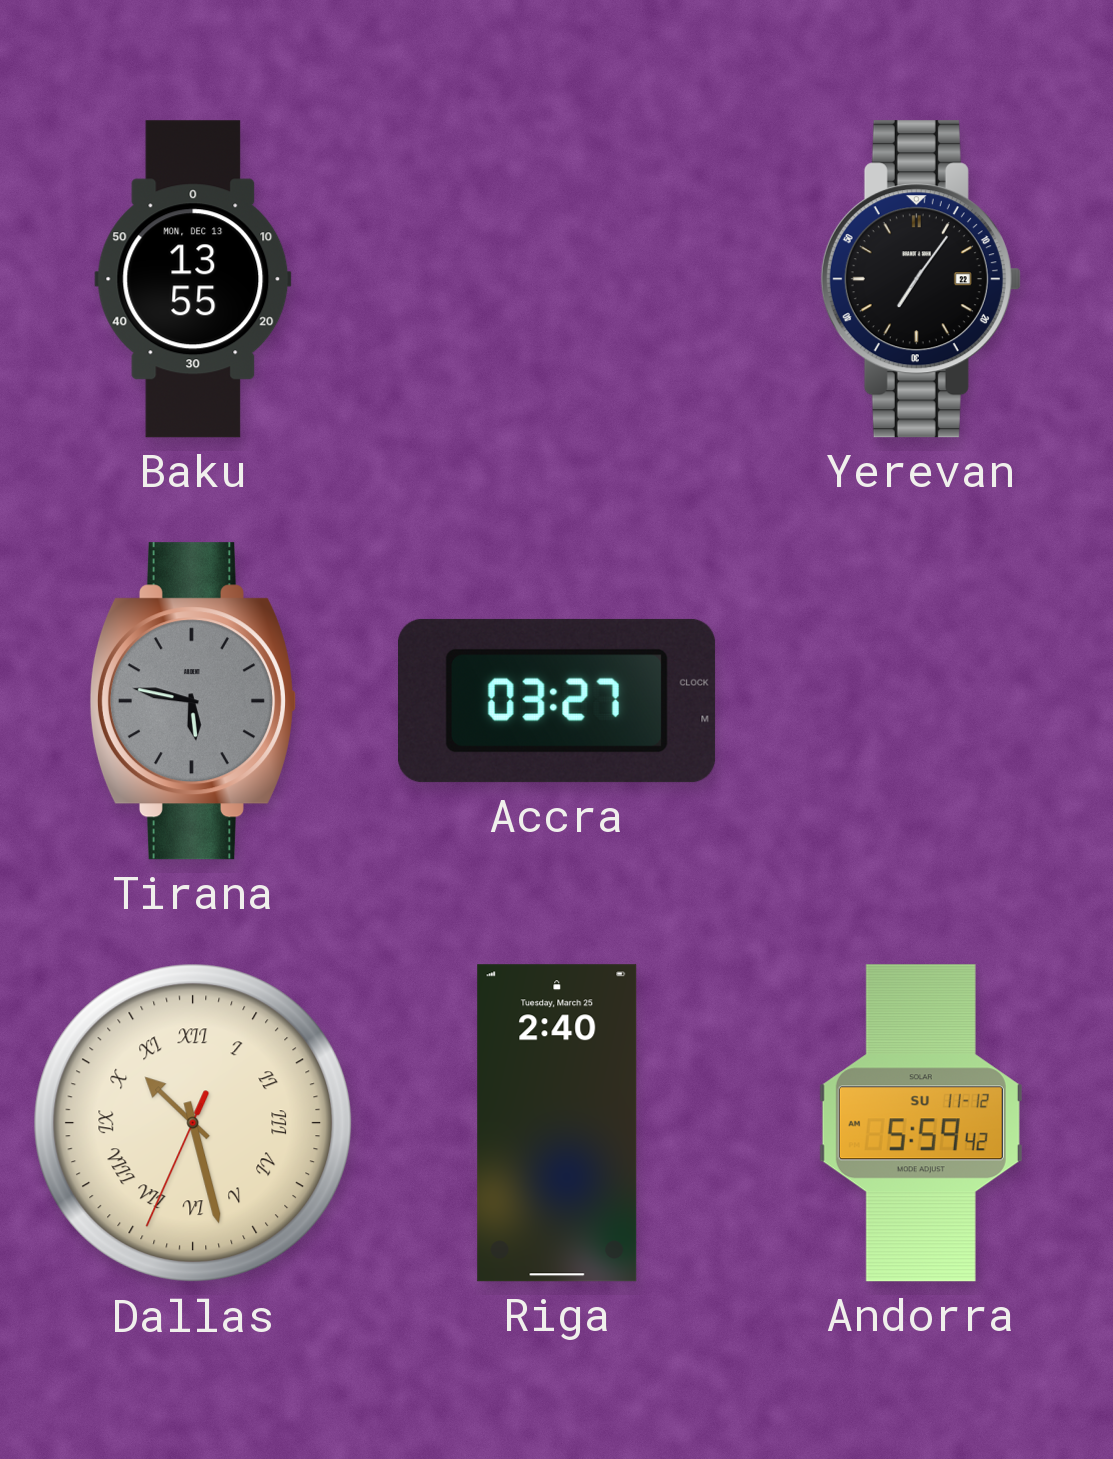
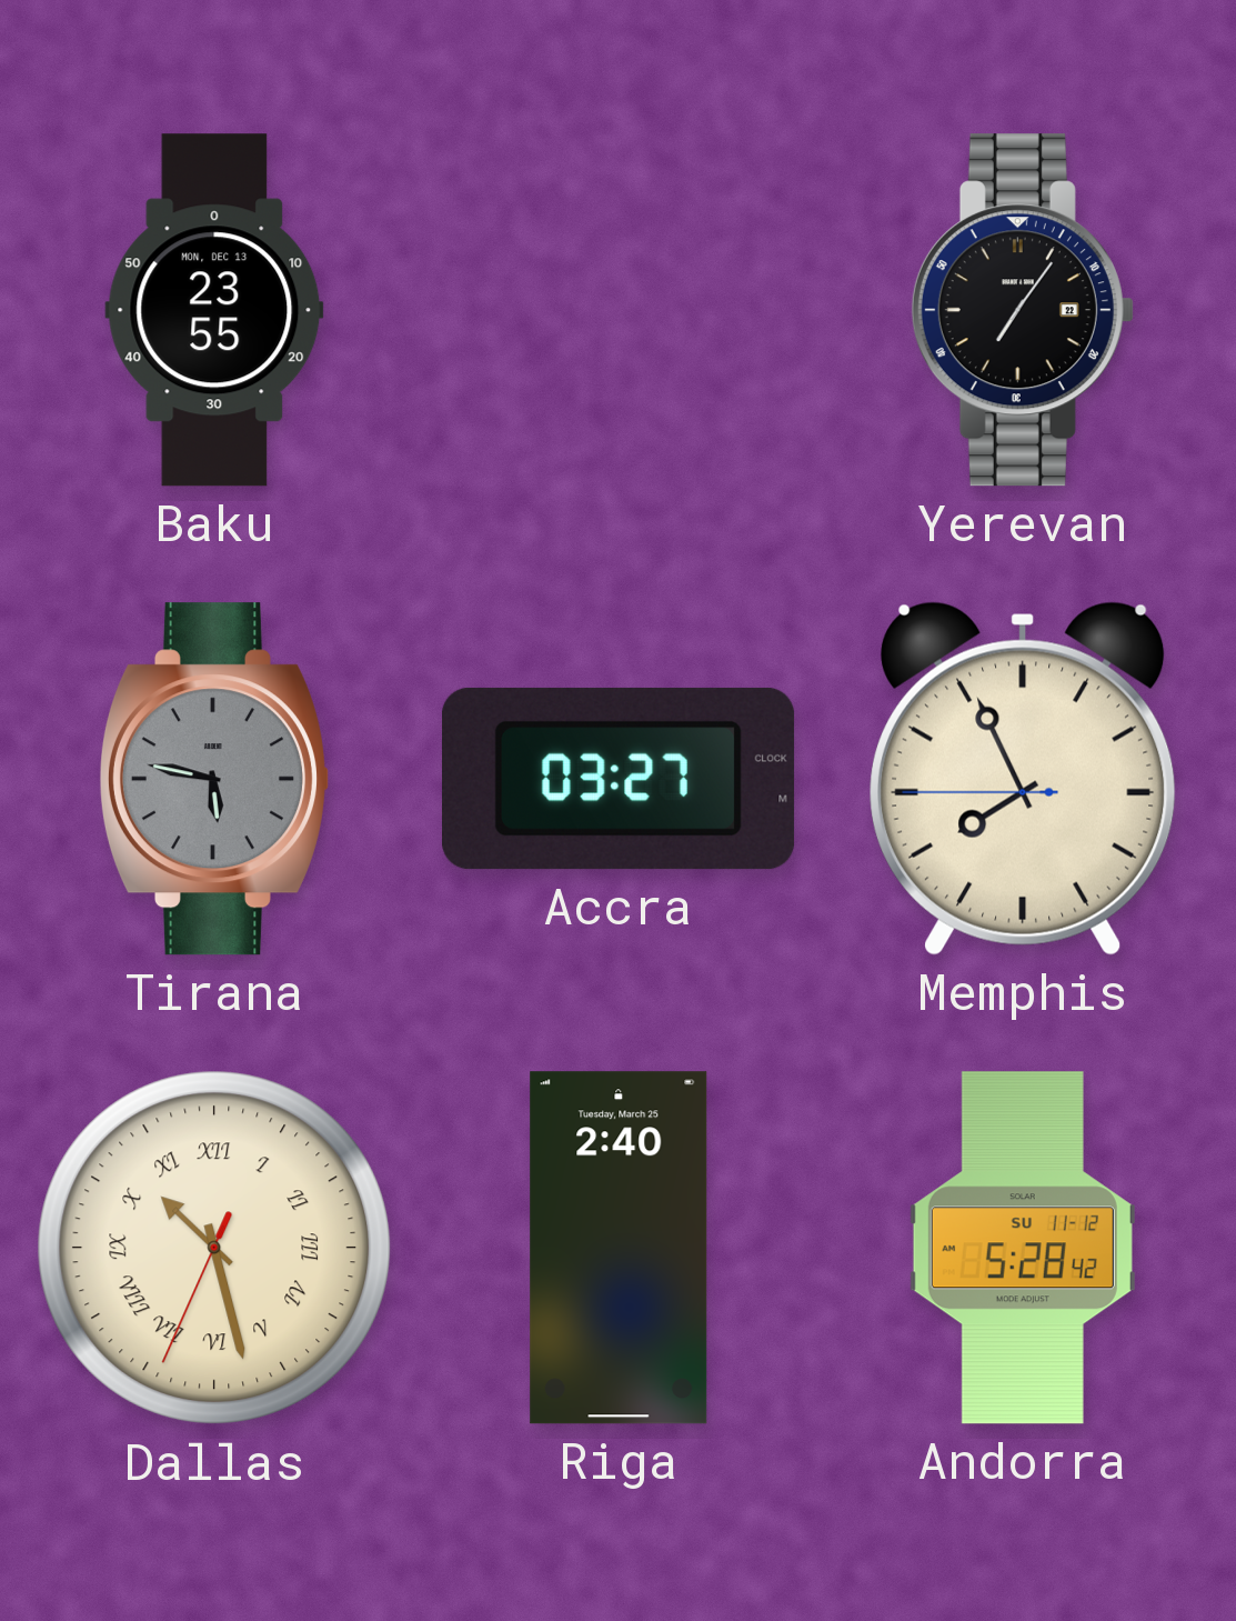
Baku: 13:55 -> 23:55 (214, 310)
Memphis: none -> 7:55 (1023, 779)
Andorra: 5:59 -> 5:28 (1023, 1248)
